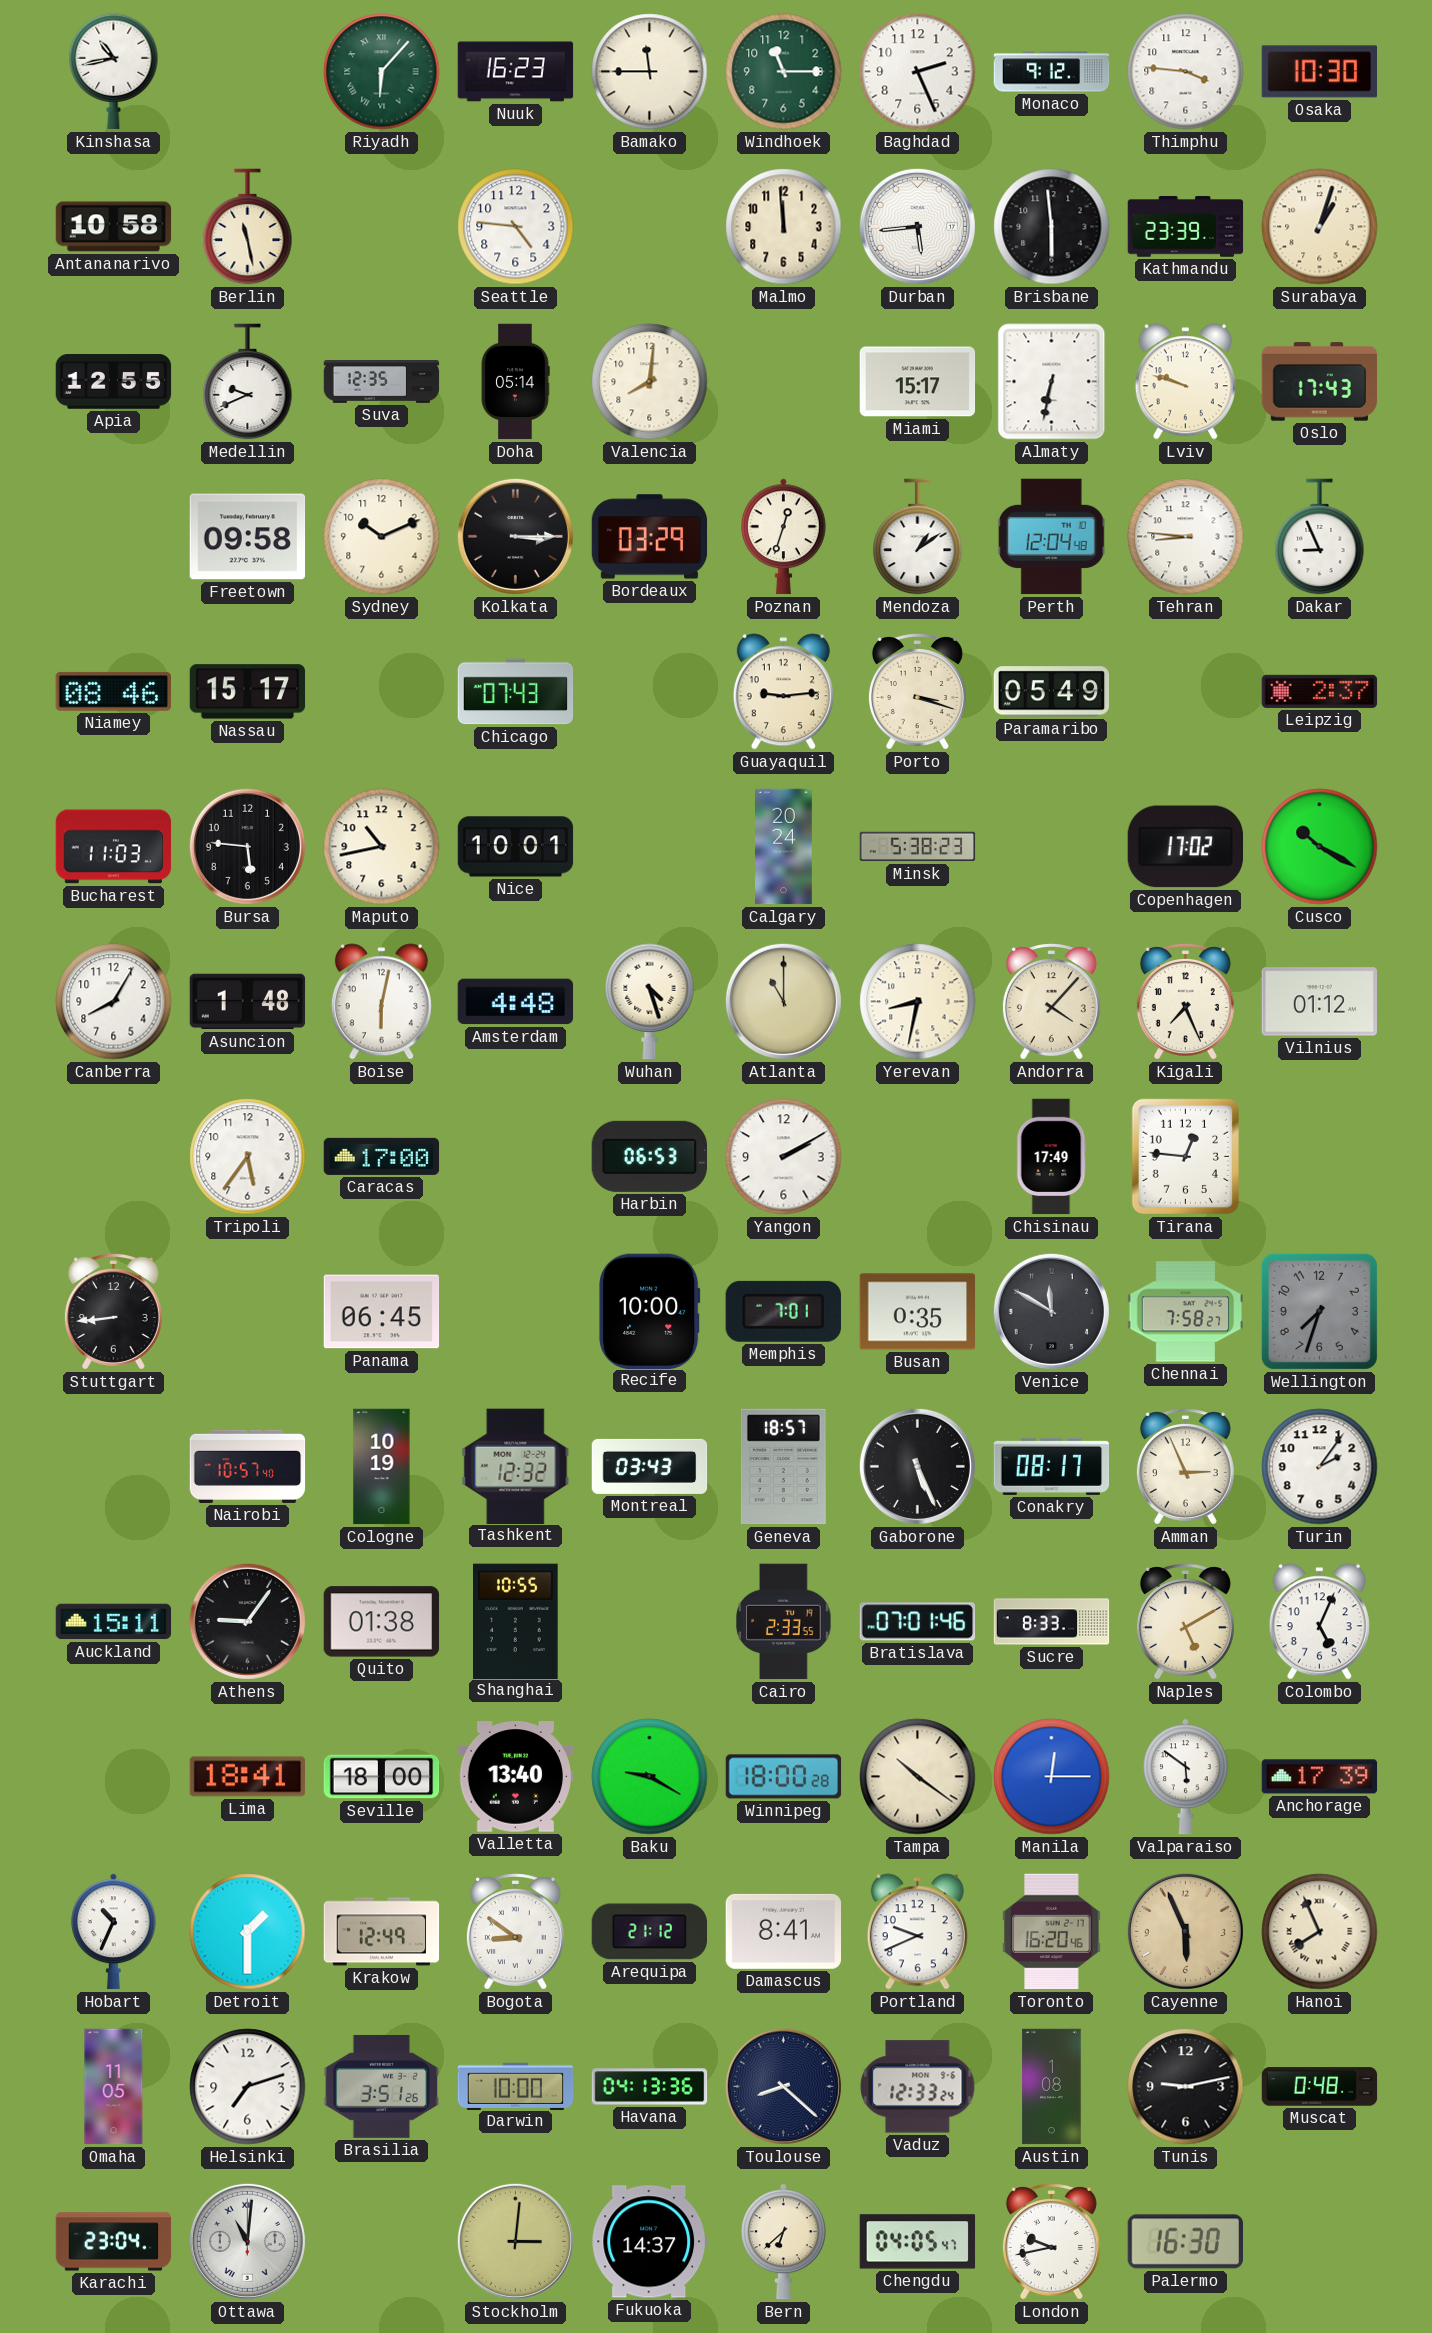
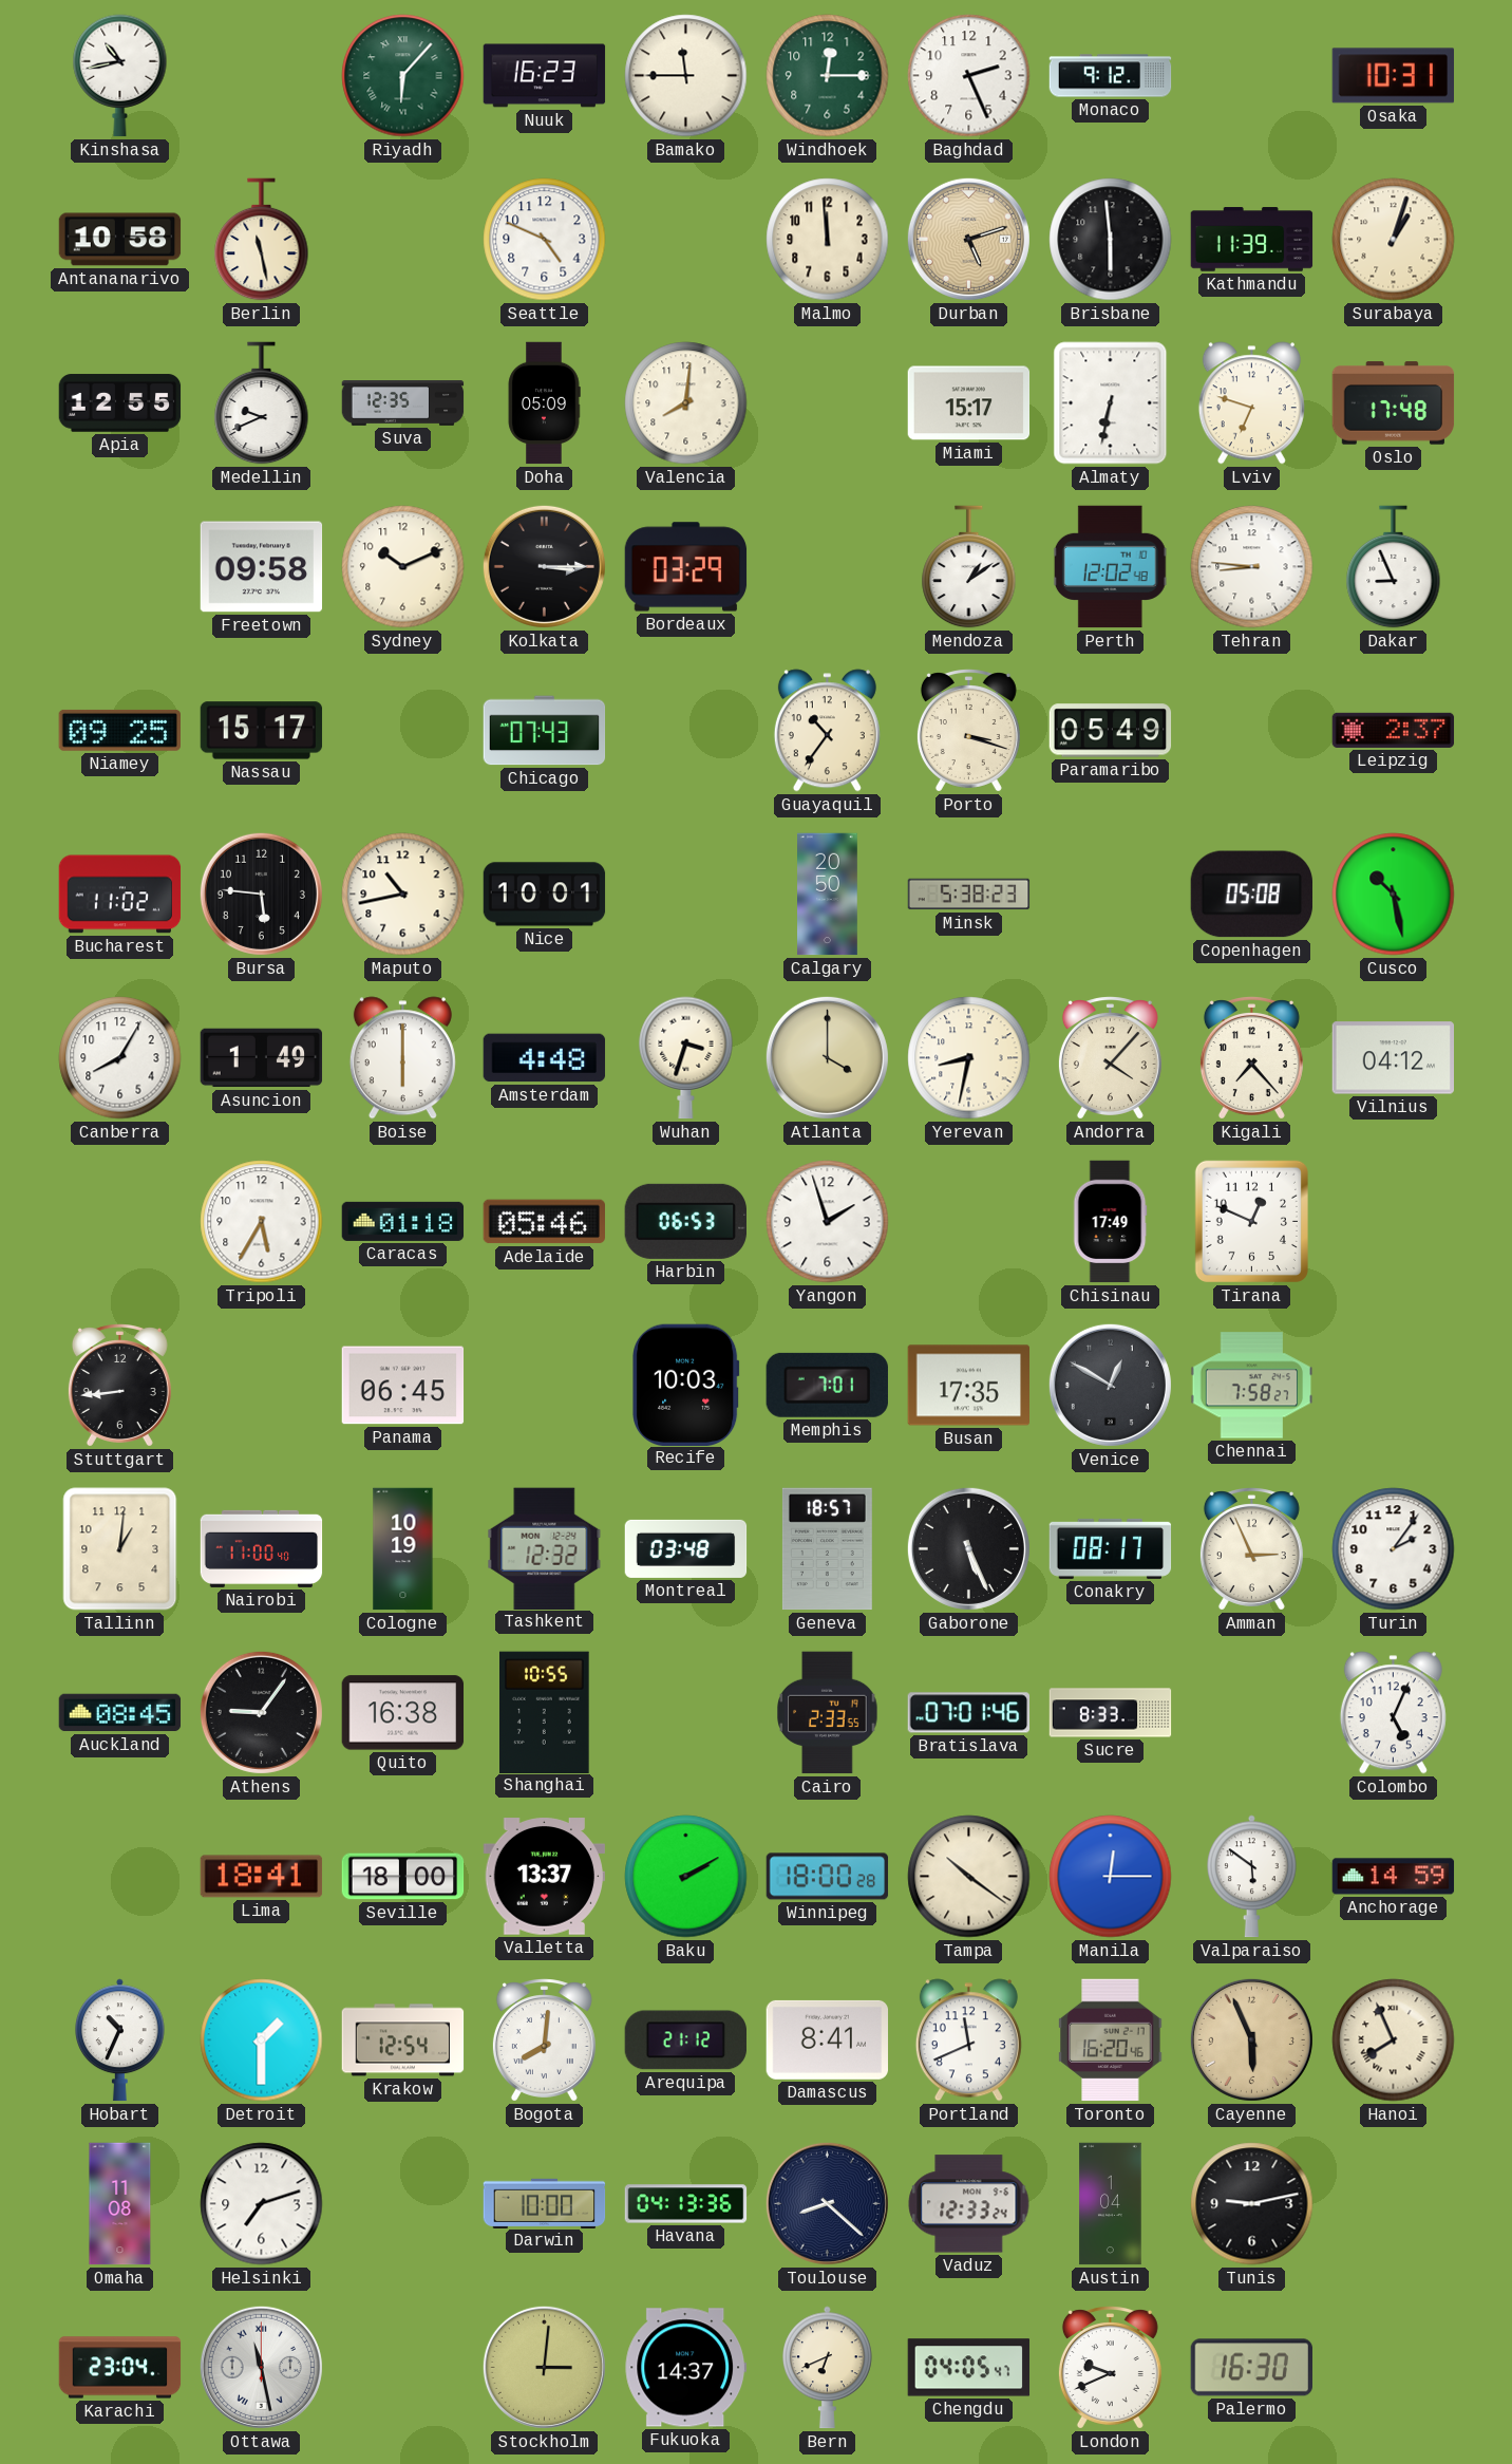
Windhoek: 11:15 -> 12:15 (828, 76)
Thimphu: 3:46 -> none (1186, 72)
Osaka: 10:30 -> 10:31 (1394, 76)
Seattle: 4:46 -> 4:49 (545, 240)
Durban: 5:44 -> 5:12 (968, 239)
Durban dial: white -> champagne (968, 239)
Kathmandu: 23:39 -> 11:39 (1252, 240)
Doha: 05:14 -> 05:09 (544, 403)
Lviv: 9:48 -> 6:48 (1251, 403)
Oslo: 17:43 -> 17:48 (1394, 403)
Poznan: 12:33 -> none (784, 537)
Perth: 12:04 -> 12:02 (1110, 567)
Niamey: 08:46 -> 09:25 (119, 730)
Guayaquil: 9:14 -> 10:36 (827, 731)
Bucharest: 11:03 -> 11:02 (120, 895)
Calgary: 20:24 -> 20:50 (828, 895)
Copenhagen: 17:02 -> 05:08 (1251, 895)
Cusco: 10:20 -> 10:28 (1394, 895)
Asuncion: 1:48 -> 1:49 (262, 1058)
Boise: 6:02 -> 6:00 (402, 1058)
Wuhan: 4:27 -> 3:33 (686, 1058)
Atlanta: 11:00 -> 4:00 (827, 1057)
Kigali: 7:26 -> 7:23 (1251, 1058)
Vilnius: 01:12 -> 04:12 (1394, 1058)
Tripoli: 5:36 -> 5:35 (262, 1222)
Caracas: 17:00 -> 01:18 (403, 1221)
Adelaide: none -> 05:46 (544, 1222)
Yangon: 2:10 -> 1:57 (828, 1222)
Tirana: 12:46 -> 12:49 (1251, 1221)
Recife: 10:00 -> 10:03 (686, 1385)
Busan: 0:35 -> 17:35 (969, 1386)
Venice: 11:50 -> 12:50 (1110, 1385)
Wellington: 7:33 -> none (1319, 1311)
Tallinn: none -> 1:01 (120, 1549)
Nairobi: 10:57 -> 11:00 (262, 1548)
Montreal: 03:43 -> 03:48 (686, 1548)
Auckland: 15:11 -> 08:45 (120, 1713)
Quito: 01:38 -> 16:38 (403, 1713)
Naples: 5:10 -> none (1185, 1622)
Valletta: 13:40 -> 13:37 (545, 1877)
Baku: 9:20 -> 2:10 (686, 1877)
Anchorage: 17:39 -> 14:59 (1394, 1877)
Krakow: 12:49 -> 12:54 (403, 2040)
Bogota: 8:51 -> 8:01 (544, 2040)
Portland: 9:41 -> 11:41 (968, 2040)
Omaha: 11:05 -> 11:08 (120, 2204)
Brasilia: 3:51 -> none (382, 2086)
Austin: 1:08 -> 1:04 (1111, 2204)
Muscat: 0:48 -> none (1320, 2087)
Ottawa: 11:01 -> 11:28 (261, 2367)
Bern: 6:38 -> 6:41 (828, 2368)
London: 9:43 -> 9:41 (1110, 2368)
